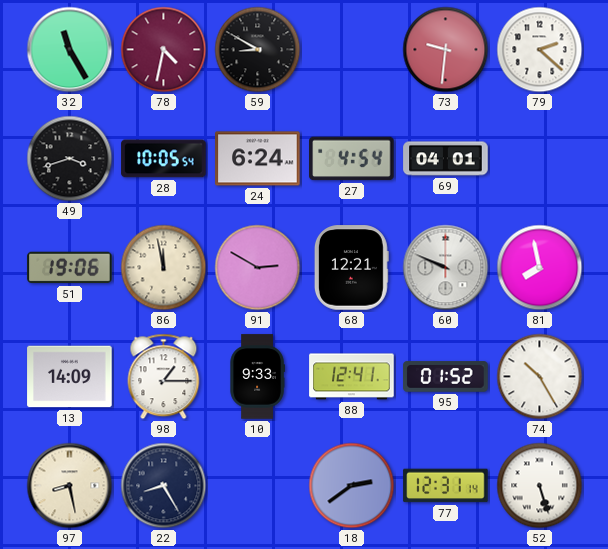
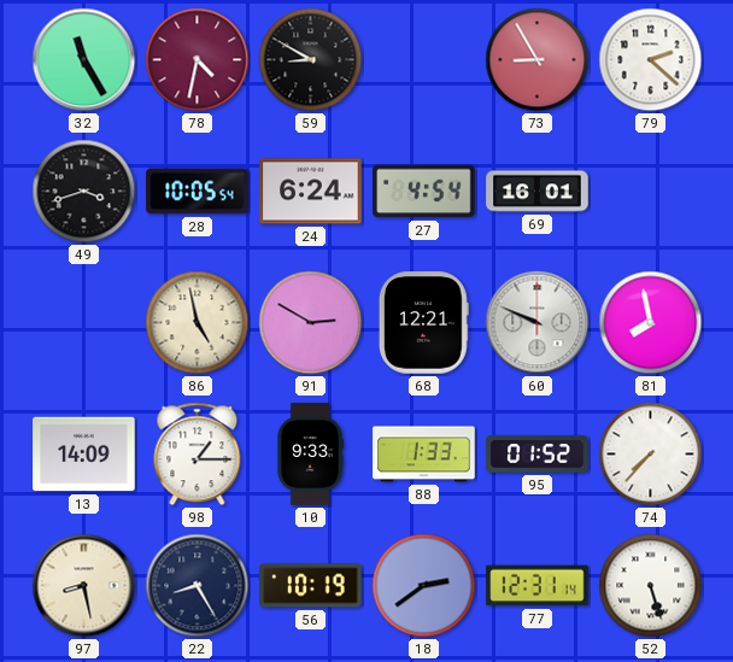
73: 9:31 -> 8:55 (538, 60)
69: 04:01 -> 16:01 (538, 192)
51: 19:06 -> none (70, 268)
86: 11:58 -> 4:58 (198, 323)
88: 12:41 -> 1:33 (424, 455)
74: 10:25 -> 7:37 (651, 455)
56: none -> 10:19 (311, 586)
